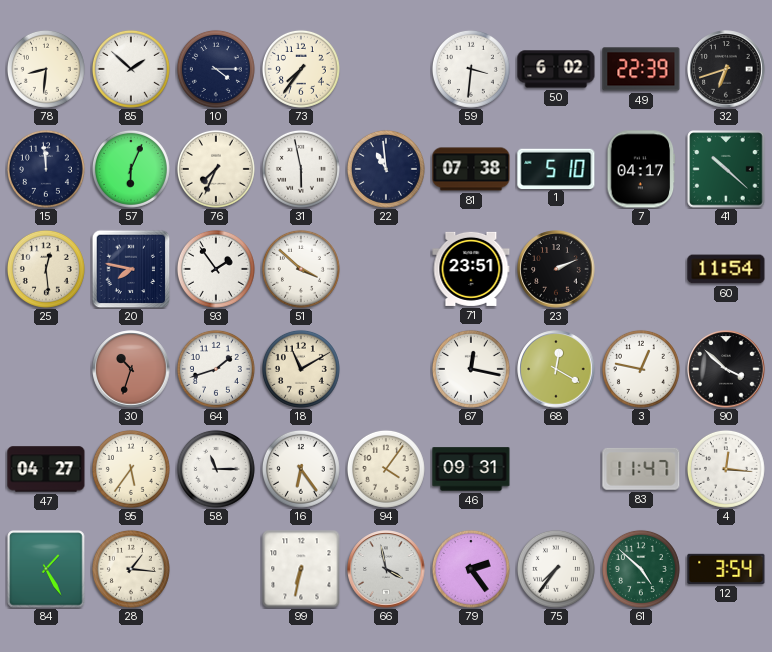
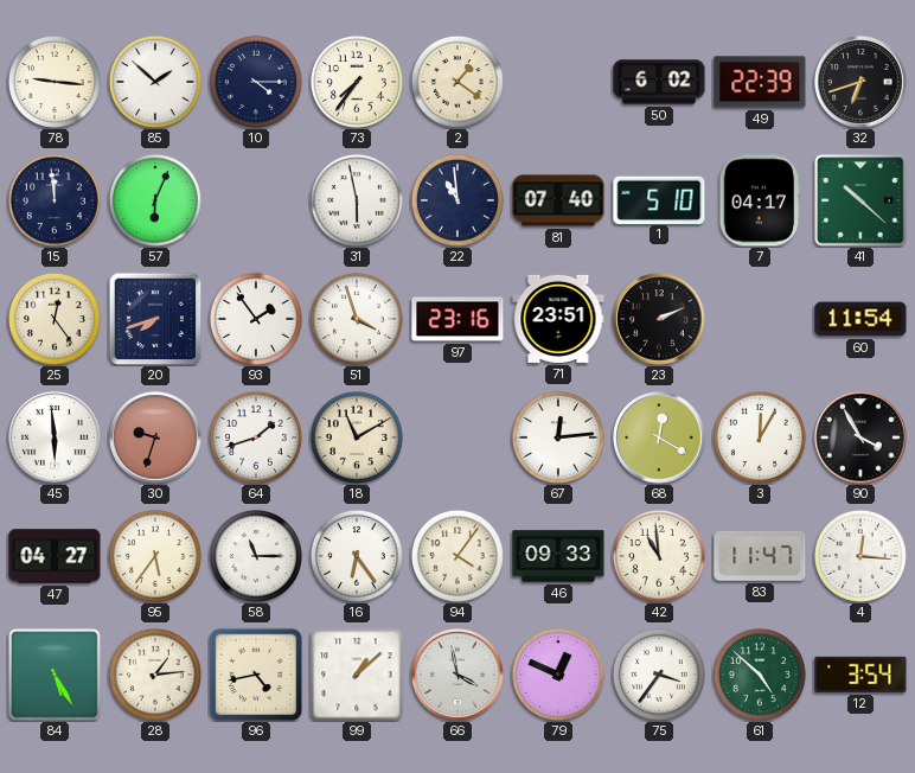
78: 8:31 -> 9:16 (55, 82)
2: none -> 1:21 (457, 82)
59: 3:31 -> none (471, 69)
76: 7:34 -> none (216, 169)
81: 07:38 -> 07:40 (558, 200)
25: 12:29 -> 12:24 (55, 319)
20: 7:47 -> 7:42 (155, 319)
51: 3:52 -> 3:57 (357, 319)
97: none -> 23:16 (457, 319)
45: none -> 5:59 (55, 437)
30: 10:33 -> 9:33 (155, 437)
67: 12:17 -> 12:14 (558, 437)
3: 12:47 -> 12:05 (760, 437)
90: 3:52 -> 3:55 (860, 437)
46: 09:31 -> 09:33 (558, 556)
42: none -> 10:59 (659, 556)
84: 1:25 -> 5:25 (55, 675)
28: 1:16 -> 1:14 (155, 675)
96: none -> 4:43 (256, 675)
99: 6:32 -> 1:08 (357, 675)
79: 2:24 -> 12:49 (558, 675)
75: 7:36 -> 3:36 (659, 675)
